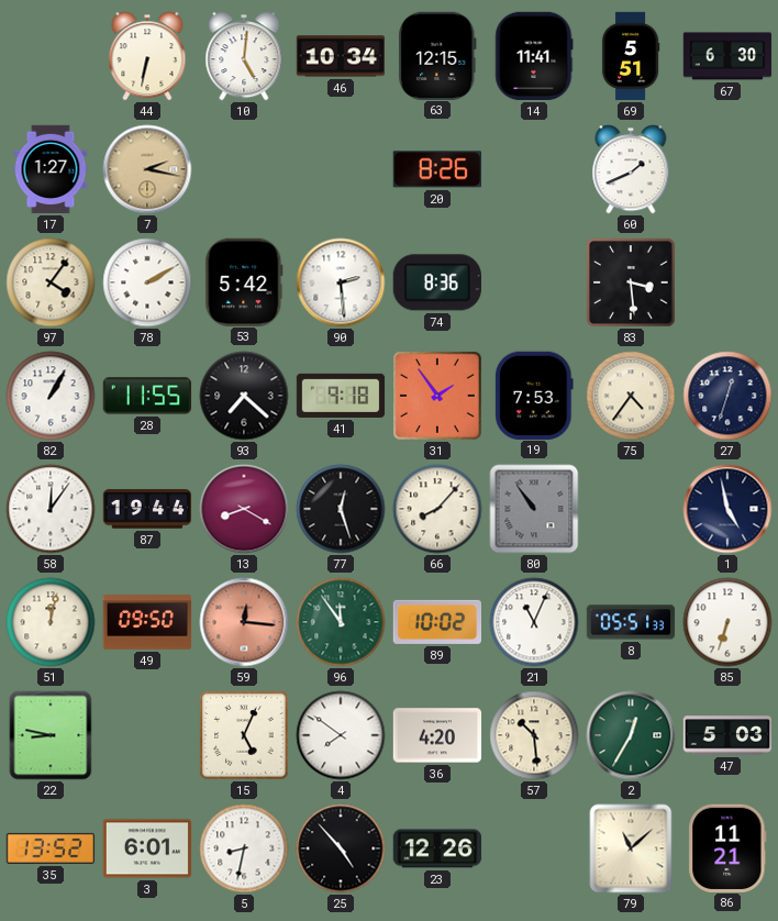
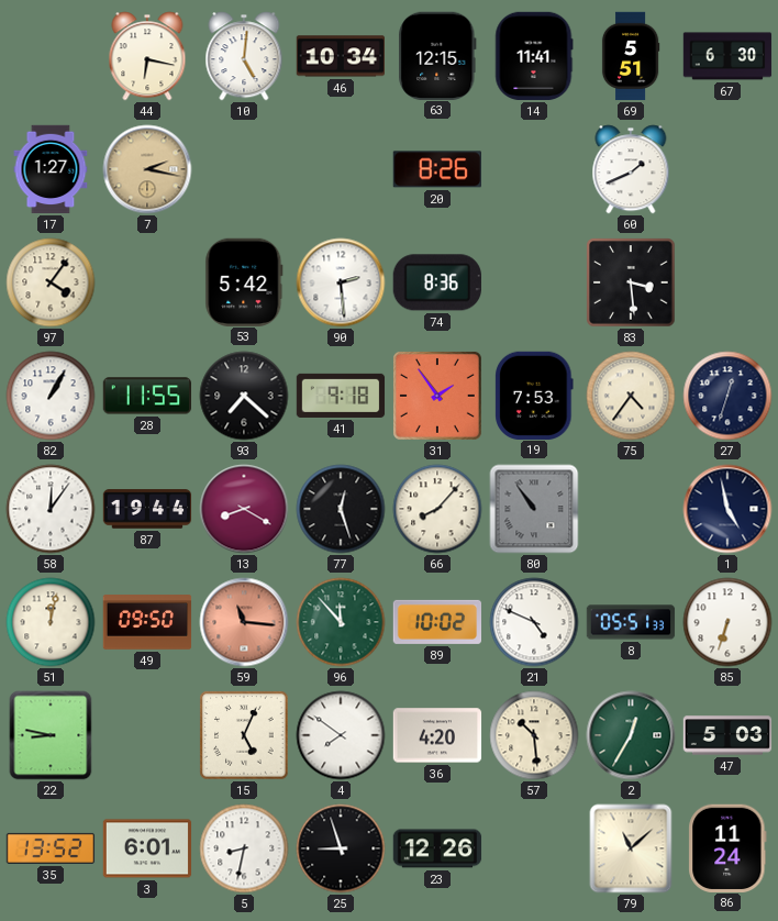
44: 6:32 -> 6:17 (147, 56)
78: 2:10 -> none (147, 282)
59: 12:16 -> 11:16 (244, 622)
96: 11:54 -> 11:53 (341, 622)
21: 11:04 -> 4:49 (534, 622)
25: 4:53 -> 8:57 (341, 848)
86: 11:21 -> 11:24 (727, 847)
